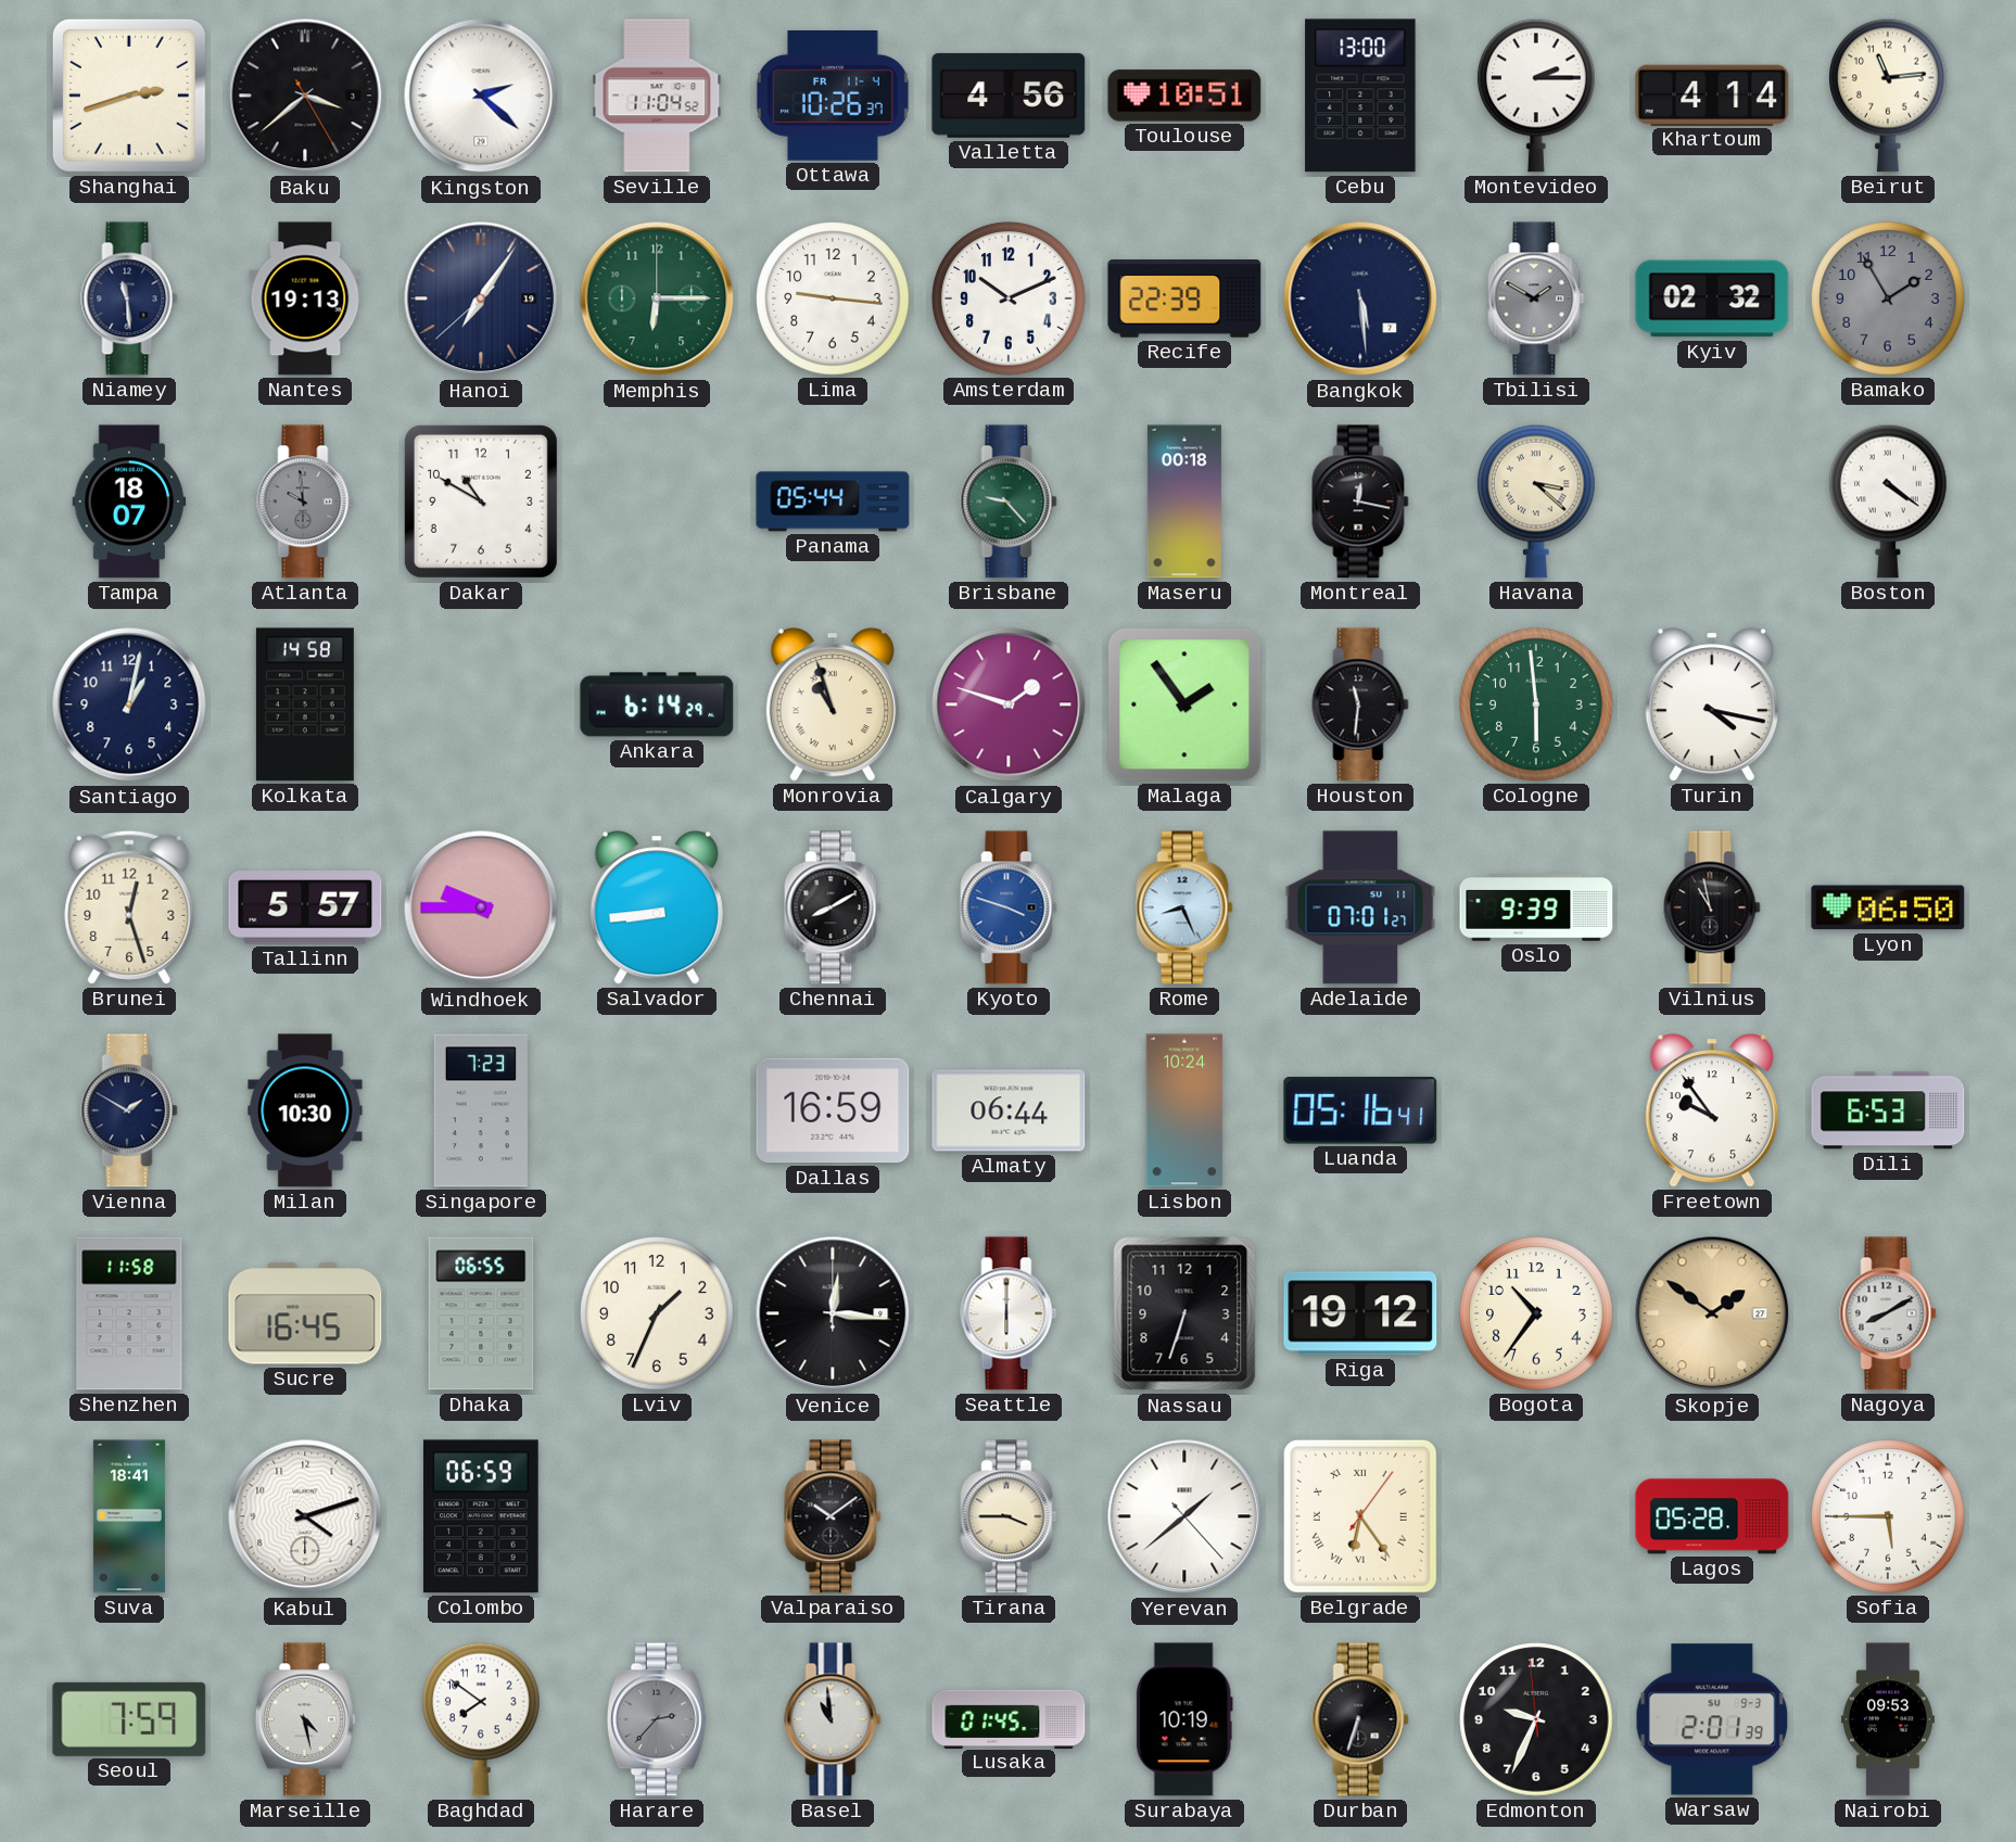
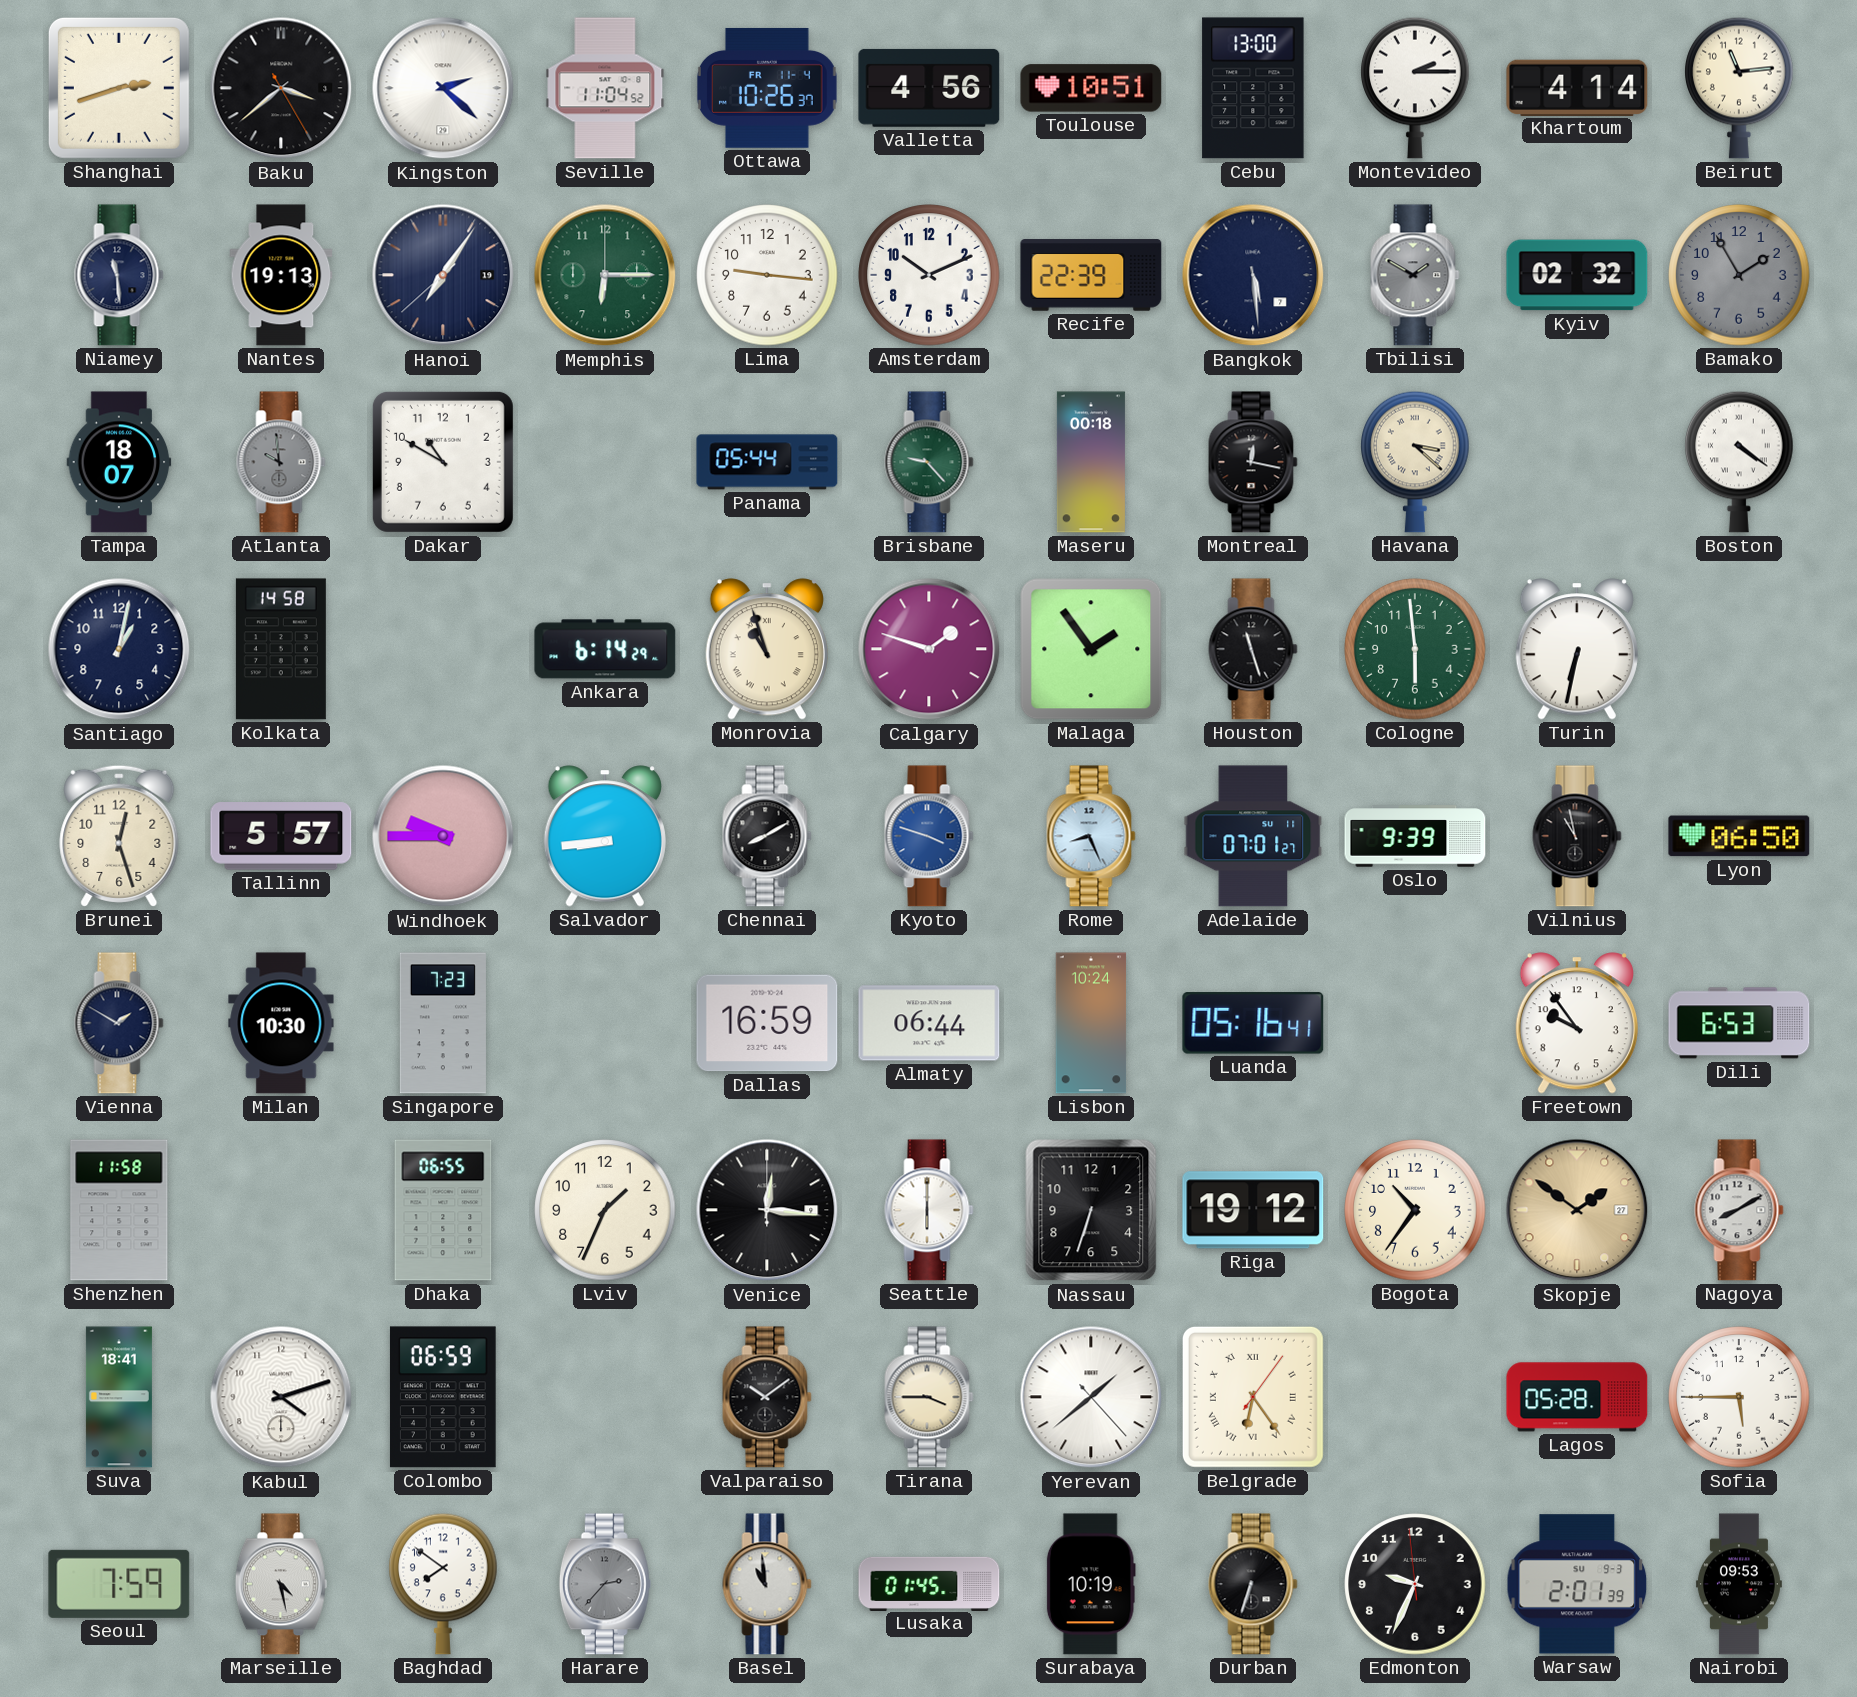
Houston: 11:31 -> 11:27 (1253, 649)
Turin: 4:17 -> 6:32 (1577, 649)
Sucre: 16:45 -> none (305, 1313)
